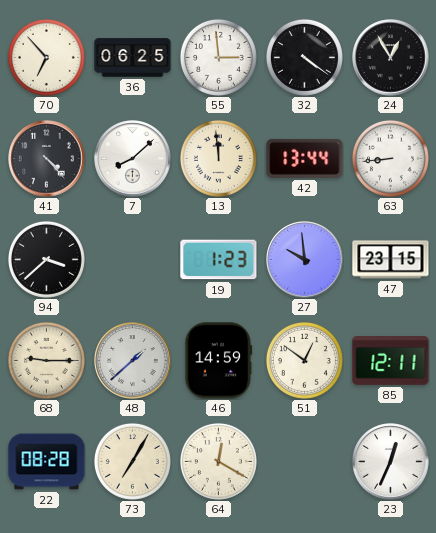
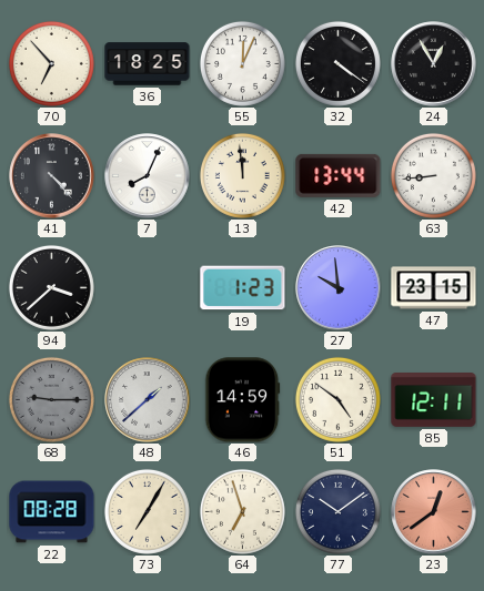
36: 06:25 -> 18:25 (148, 64)
55: 2:59 -> 12:04 (242, 63)
7: 8:08 -> 8:04 (148, 176)
68 dial: cream -> grey (51, 399)
51: 12:51 -> 4:51 (337, 399)
64: 12:20 -> 6:57 (242, 511)
77: none -> 10:09 (337, 511)
23: 12:34 -> 12:39 (434, 512)
23 dial: white -> salmon (434, 512)
